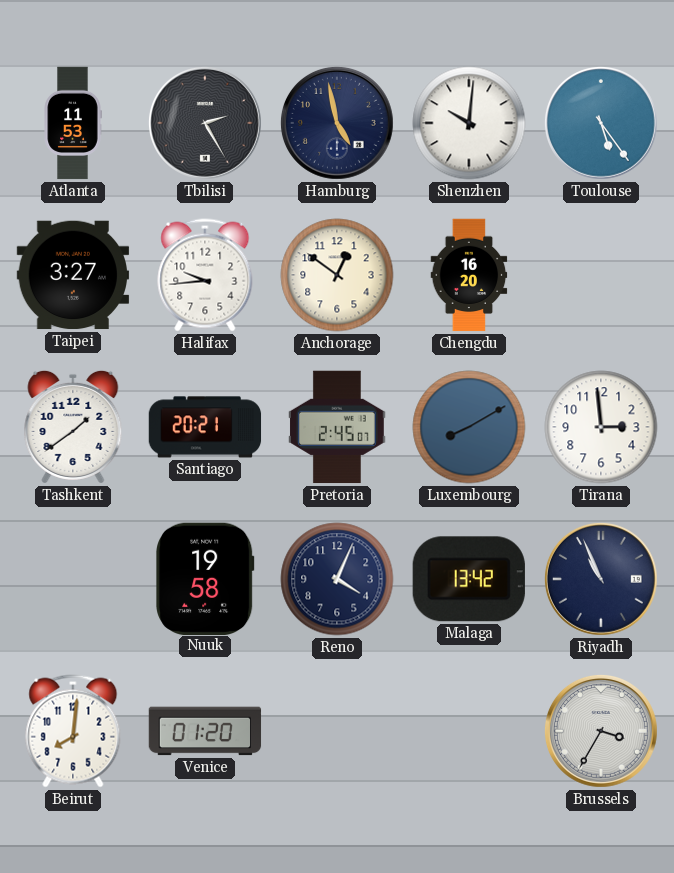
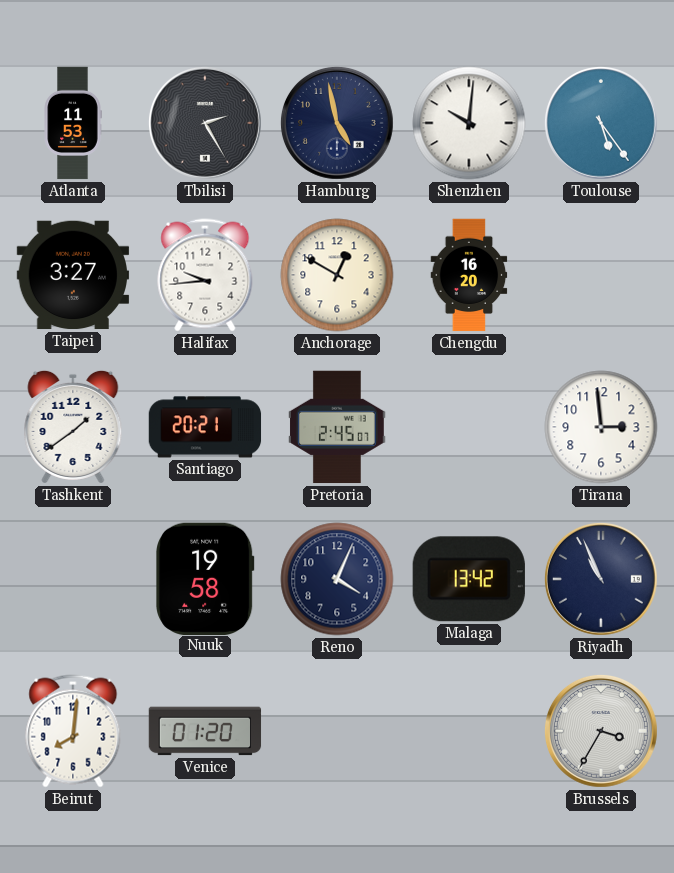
Anchorage: 12:51 -> 12:50 (337, 275)
Luxembourg: 8:10 -> none (469, 427)
